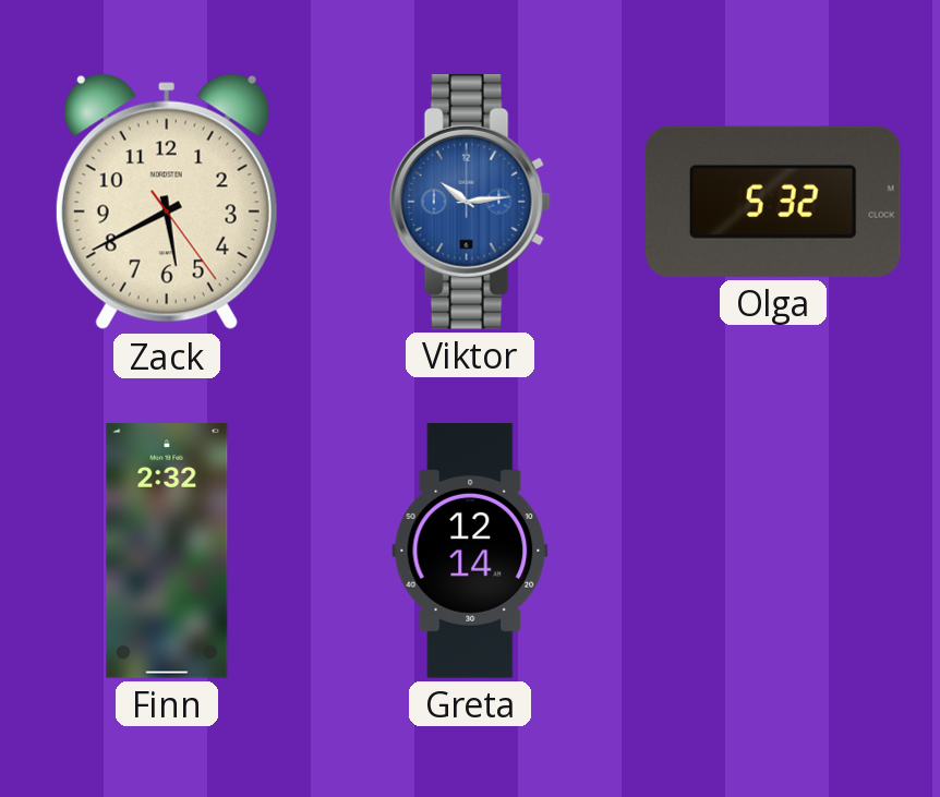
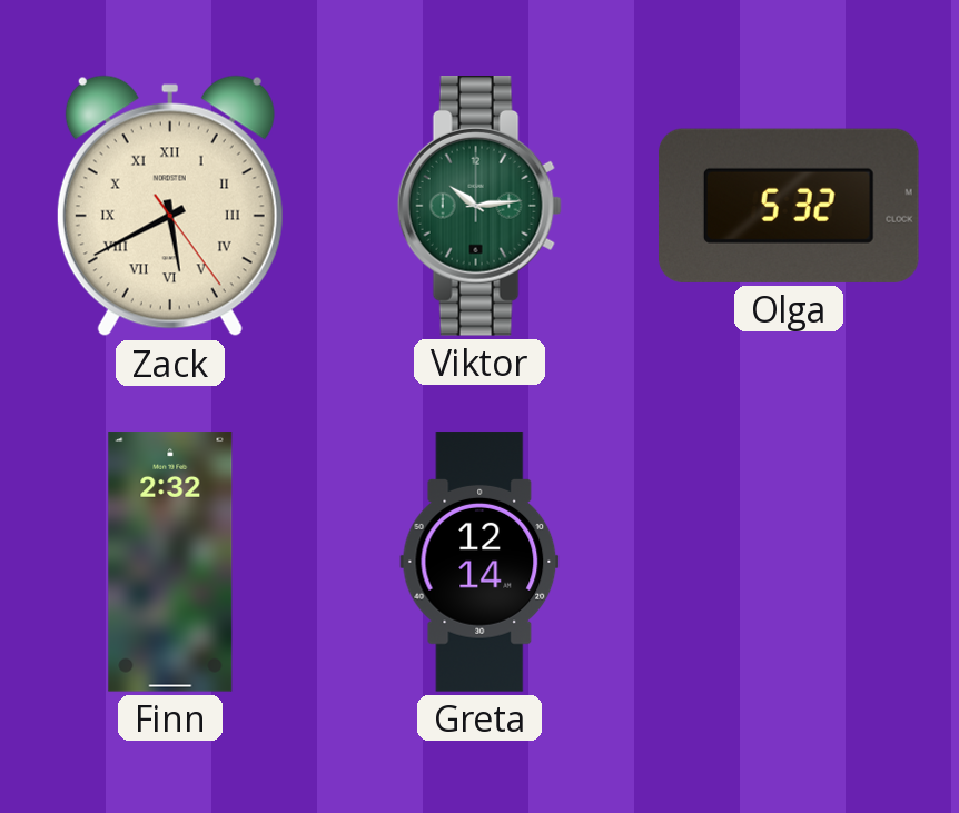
Zack numerals: Arabic -> Roman (170, 206)
Viktor dial: blue -> green (480, 207)
